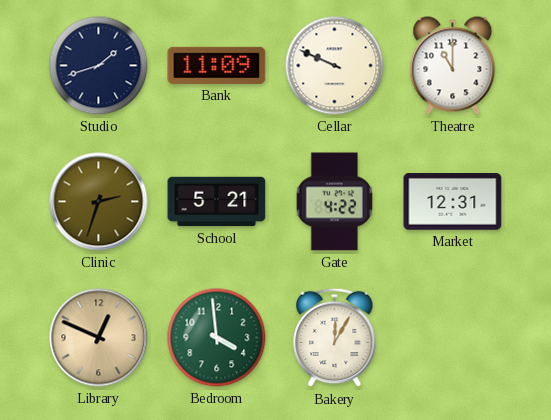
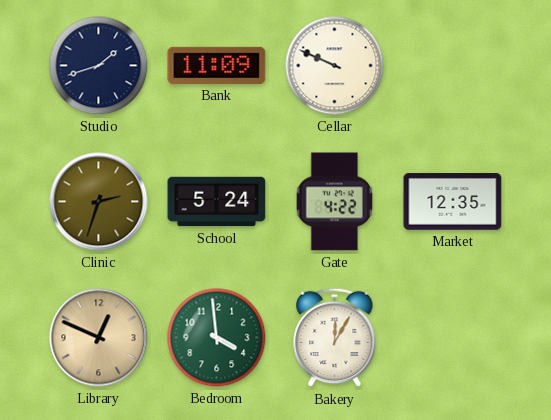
Theatre: 11:00 -> none (453, 66)
School: 5:21 -> 5:24 (217, 202)
Market: 12:31 -> 12:35 (453, 202)
